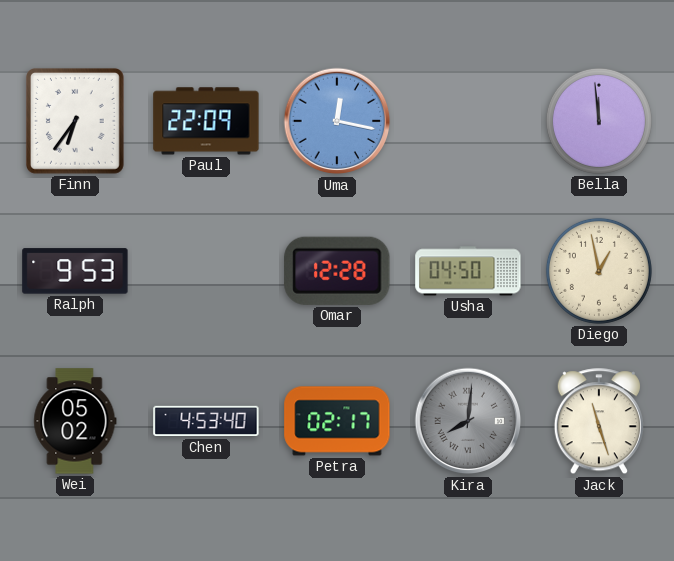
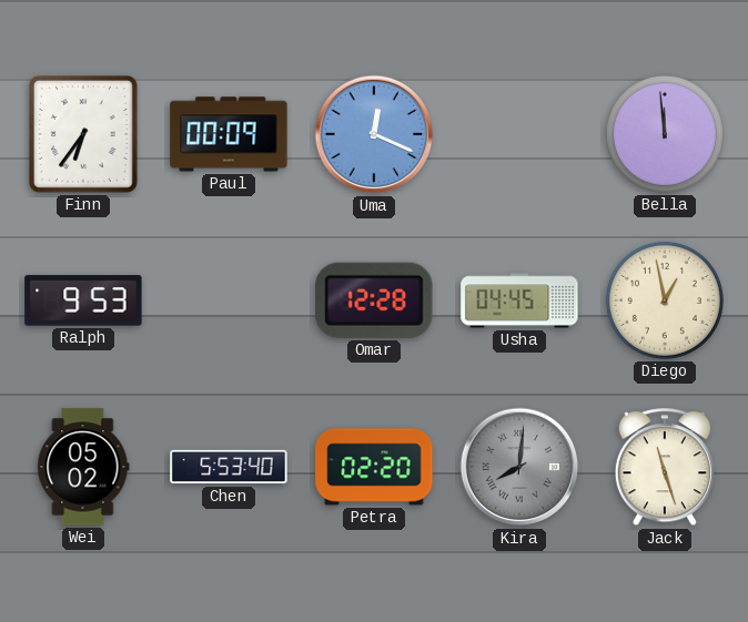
Paul: 22:09 -> 00:09 (229, 134)
Uma: 12:17 -> 12:19 (374, 134)
Usha: 04:50 -> 04:45 (519, 300)
Chen: 4:53 -> 5:53 (229, 467)
Petra: 02:17 -> 02:20 (374, 467)
